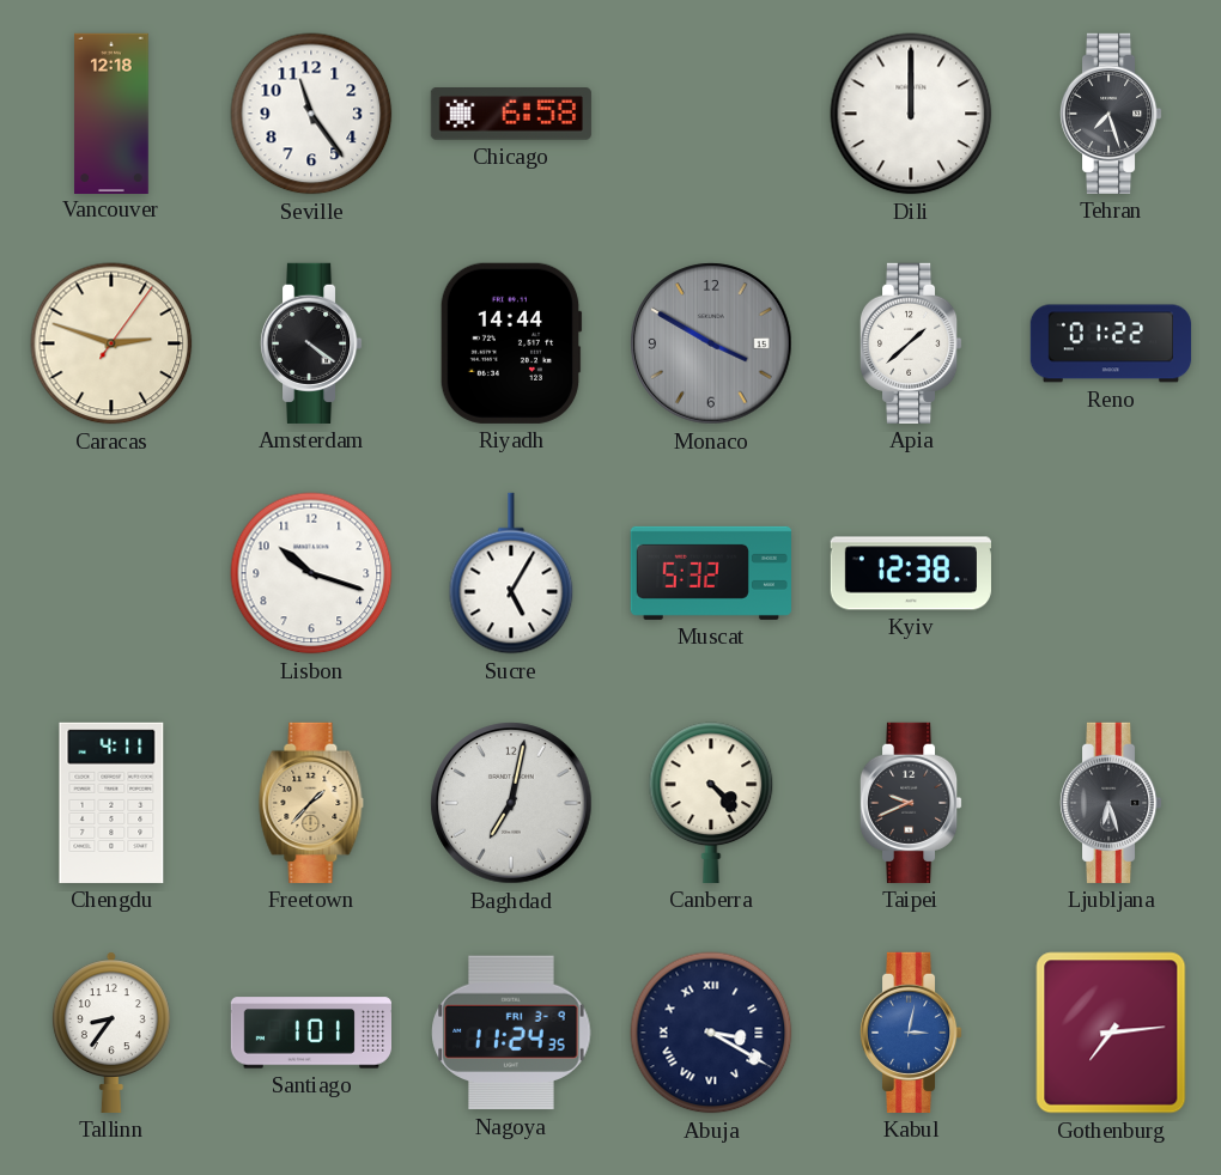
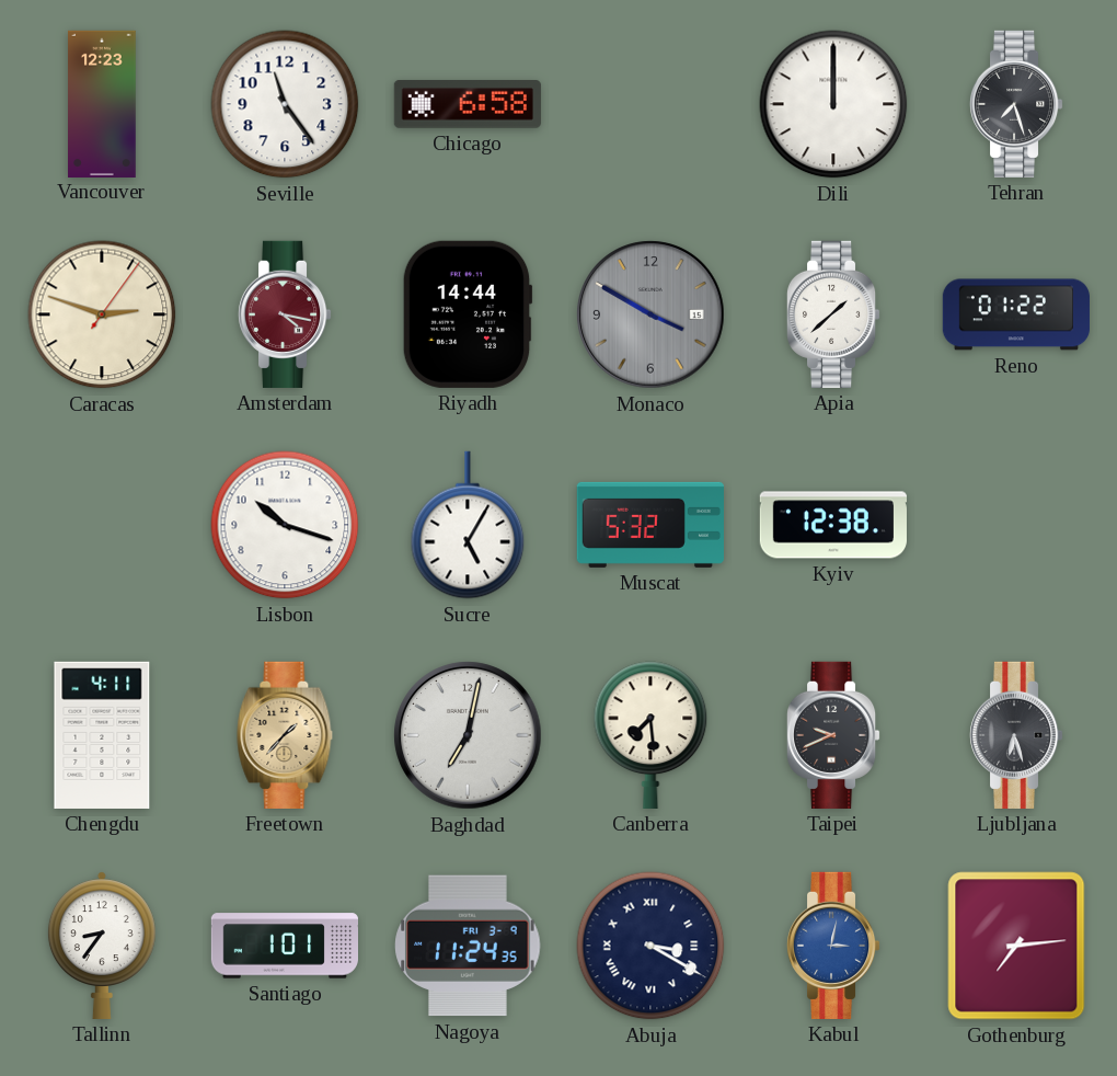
Vancouver: 12:18 -> 12:23 (102, 103)
Amsterdam: 4:21 -> 4:17 (285, 314)
Amsterdam dial: black -> burgundy (285, 314)
Canberra: 4:23 -> 7:29 (650, 735)
